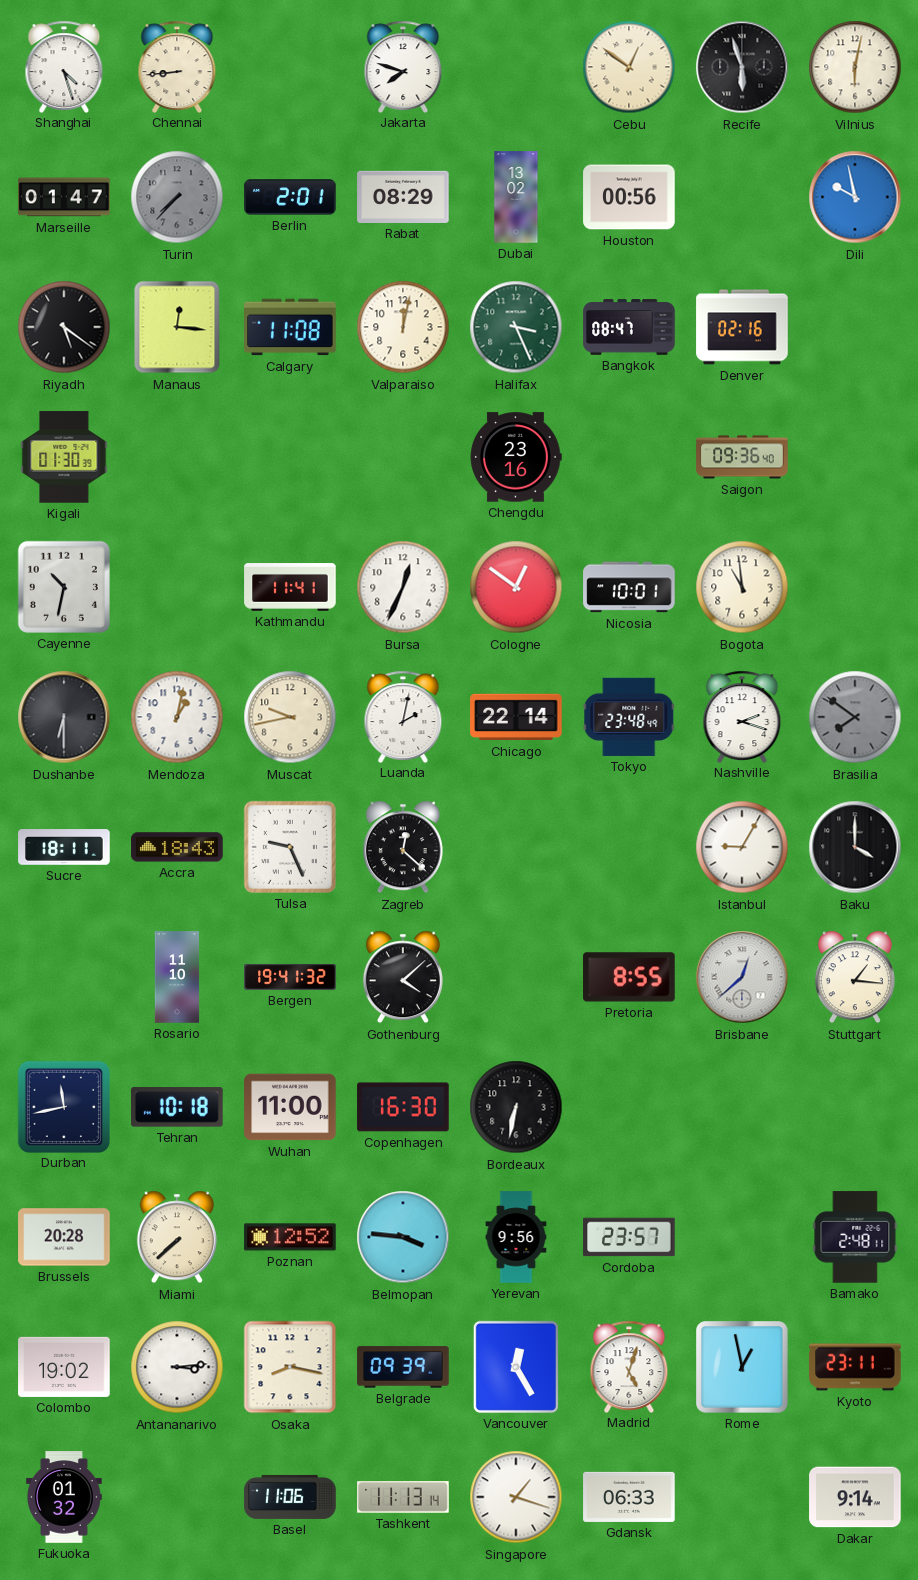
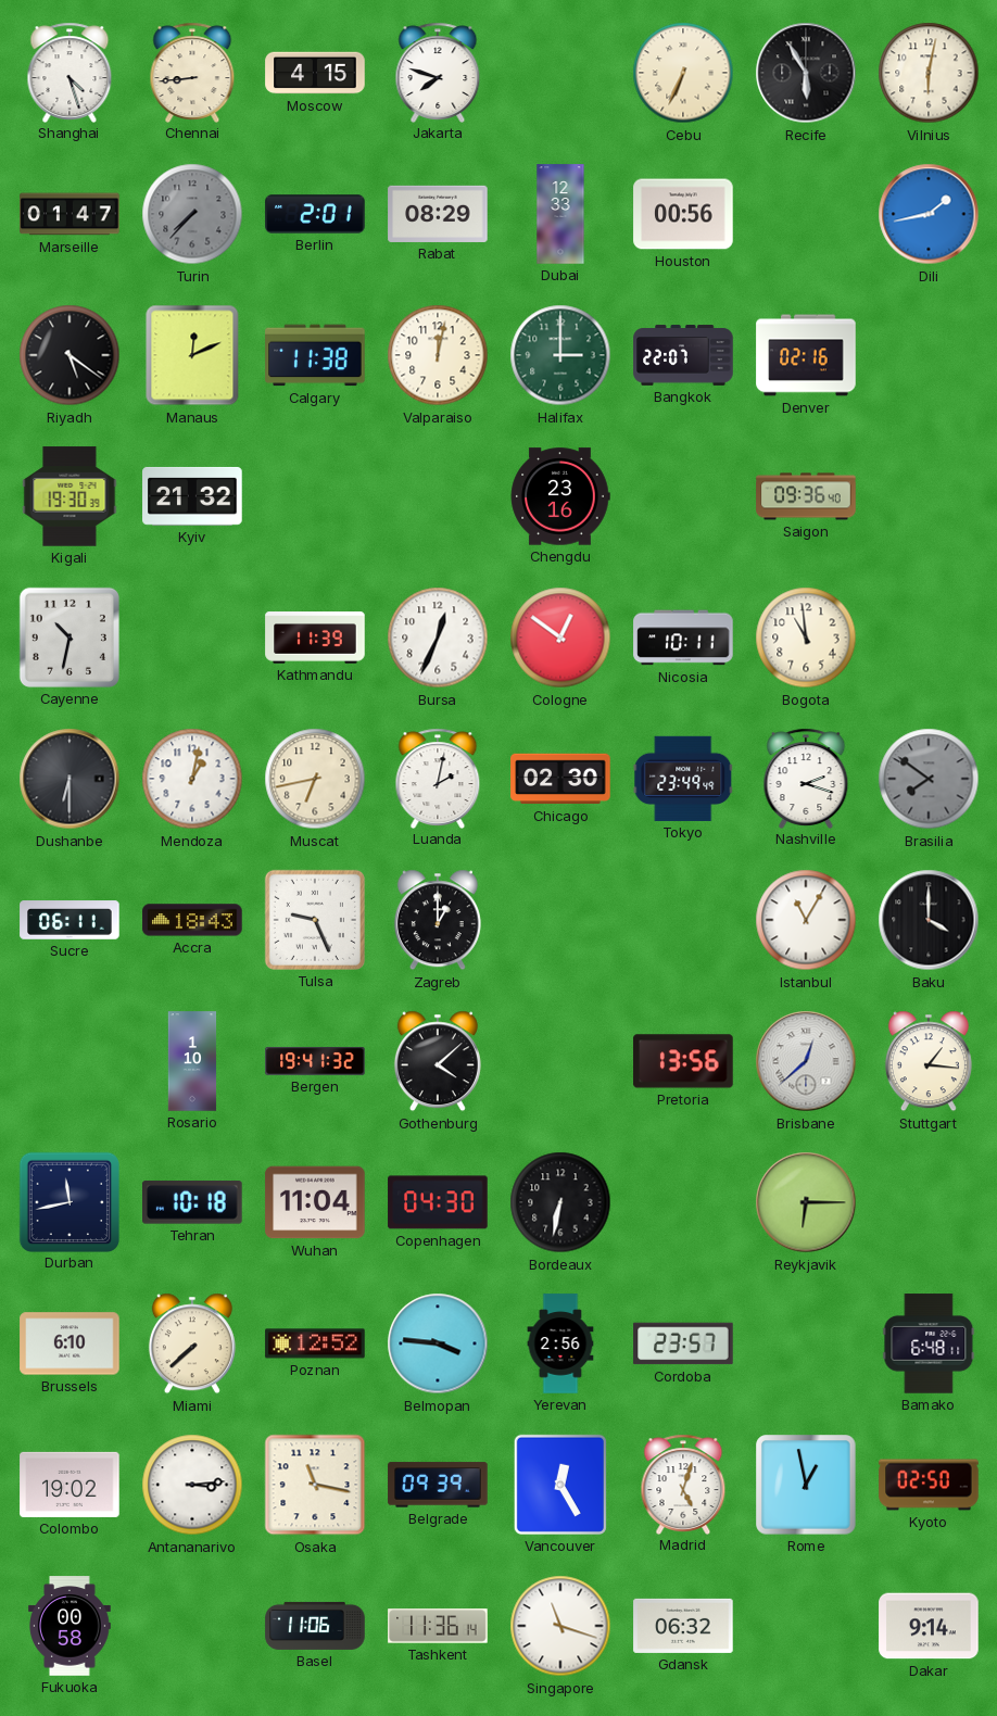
Moscow: none -> 4:15 (315, 73)
Cebu: 12:51 -> 6:34 (683, 73)
Recife: 5:57 -> 5:55 (806, 73)
Dubai: 13:02 -> 12:33 (560, 214)
Dili: 9:58 -> 1:43 (929, 214)
Manaus: 12:16 -> 12:11 (192, 355)
Calgary: 11:08 -> 11:38 (315, 355)
Halifax: 3:26 -> 3:00 (560, 355)
Bangkok: 08:47 -> 22:07 (683, 355)
Kigali: 01:30 -> 19:30 (70, 496)
Kyiv: none -> 21:32 (192, 496)
Kathmandu: 11:41 -> 11:39 (315, 638)
Nicosia: 10:01 -> 10:11 (683, 638)
Muscat: 9:43 -> 6:43 (315, 779)
Chicago: 22:14 -> 02:30 (560, 779)
Tokyo: 23:48 -> 23:49 (683, 779)
Sucre: 18:11 -> 06:11 (70, 920)
Zagreb: 12:22 -> 1:00 (438, 920)
Istanbul: 9:05 -> 11:05 (806, 920)
Rosario: 11:10 -> 1:10 (192, 1061)
Pretoria: 8:55 -> 13:56 (683, 1061)
Wuhan: 11:00 -> 11:04 (315, 1202)
Copenhagen: 16:30 -> 04:30 (438, 1202)
Reykjavik: none -> 6:15 (806, 1202)
Brussels: 20:28 -> 6:10 (70, 1343)
Yerevan: 9:56 -> 2:56 (560, 1343)
Bamako: 2:48 -> 6:48 (929, 1343)
Osaka: 8:17 -> 11:17 (315, 1485)
Kyoto: 23:11 -> 02:50 (929, 1485)
Fukuoka: 01:32 -> 00:58 (71, 1626)
Tashkent: 11:13 -> 11:36 (438, 1626)
Singapore: 1:18 -> 11:18 (560, 1626)
Gdansk: 06:33 -> 06:32 (683, 1626)
